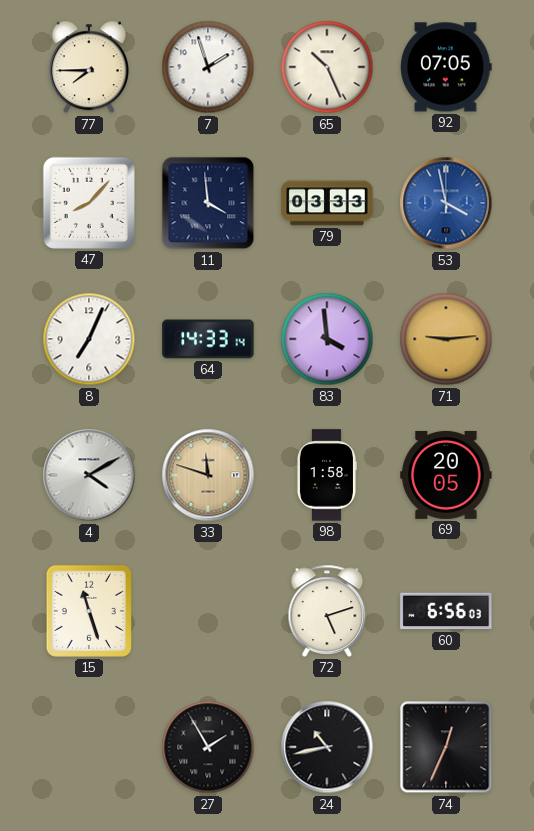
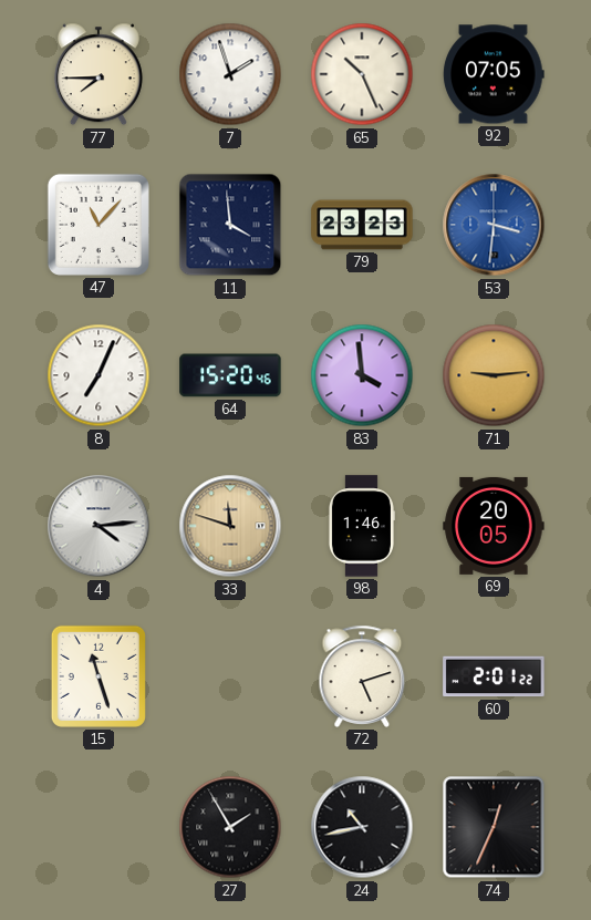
47: 8:07 -> 11:07 (98, 225)
79: 03:33 -> 23:23 (362, 225)
53: 3:58 -> 3:31 (494, 225)
64: 14:33 -> 15:20 (230, 375)
4: 4:10 -> 4:14 (98, 526)
98: 1:58 -> 1:46 (361, 526)
60: 6:56 -> 2:01 (494, 676)
